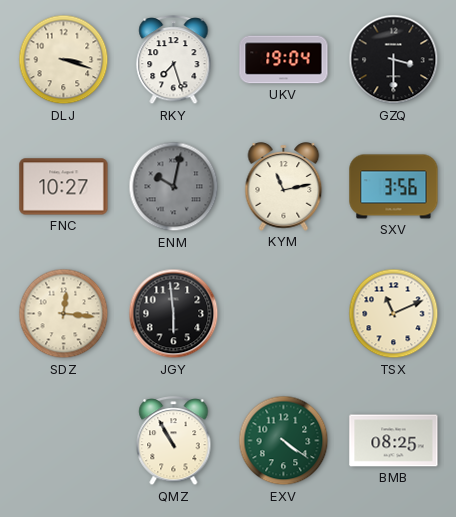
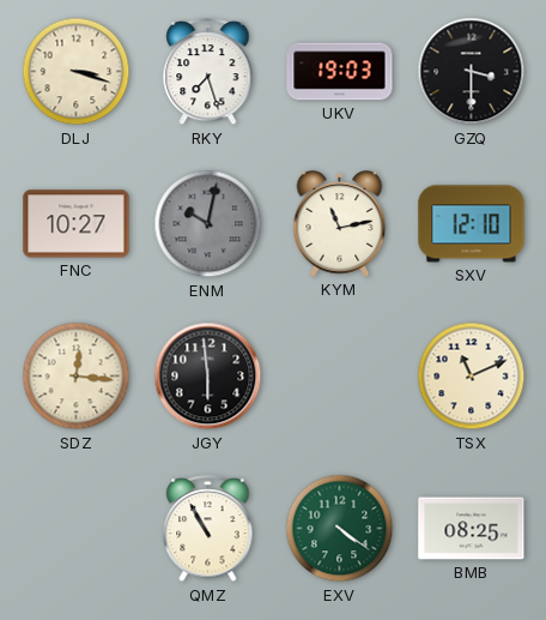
UKV: 19:04 -> 19:03 (340, 72)
SXV: 3:56 -> 12:10 (472, 224)
